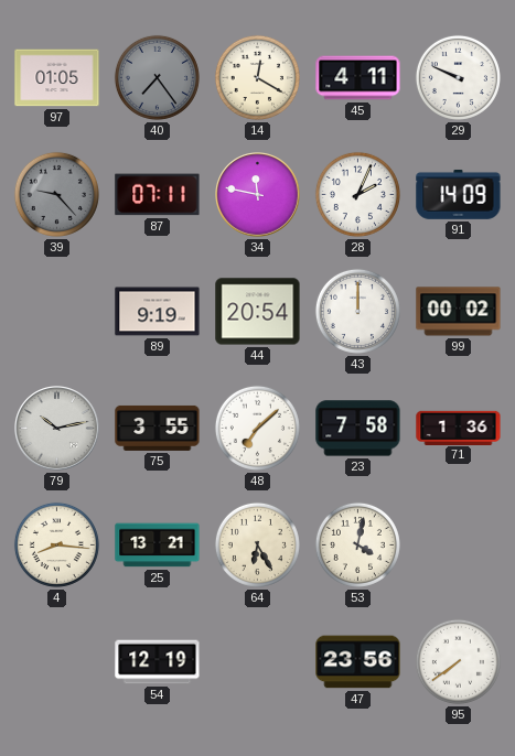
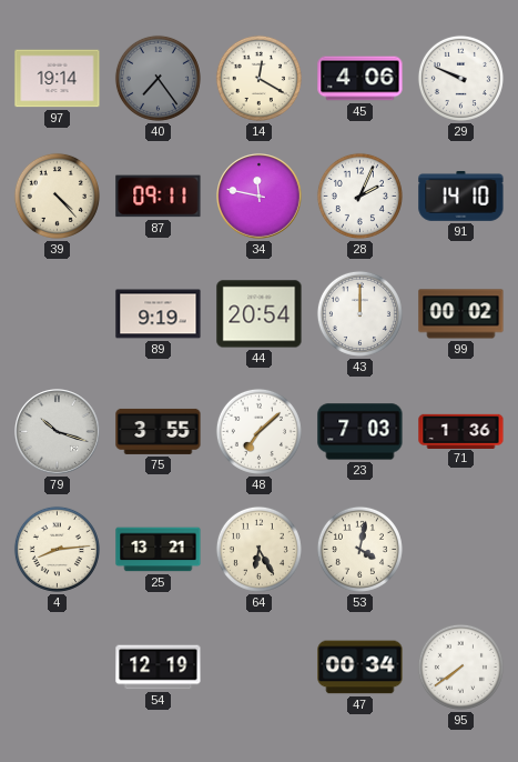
97: 01:05 -> 19:14 (58, 79)
45: 4:11 -> 4:06 (360, 79)
39: 9:23 -> 4:23 (57, 195)
39 dial: grey -> cream (57, 195)
87: 07:11 -> 09:11 (159, 197)
91: 14:09 -> 14:10 (461, 197)
79: 10:13 -> 10:18 (58, 432)
23: 7:58 -> 7:03 (360, 432)
4: 8:16 -> 8:14 (57, 549)
47: 23:56 -> 00:34 (360, 668)
